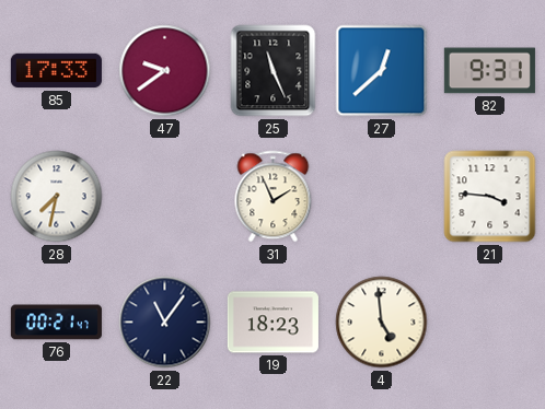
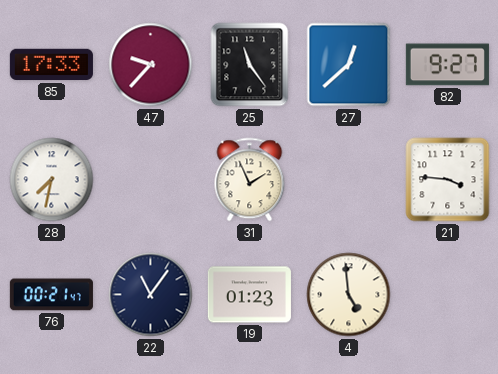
47: 9:39 -> 9:37 (151, 65)
25: 11:26 -> 11:24 (250, 65)
82: 9:31 -> 9:27 (447, 65)
19: 18:23 -> 01:23 (249, 295)
